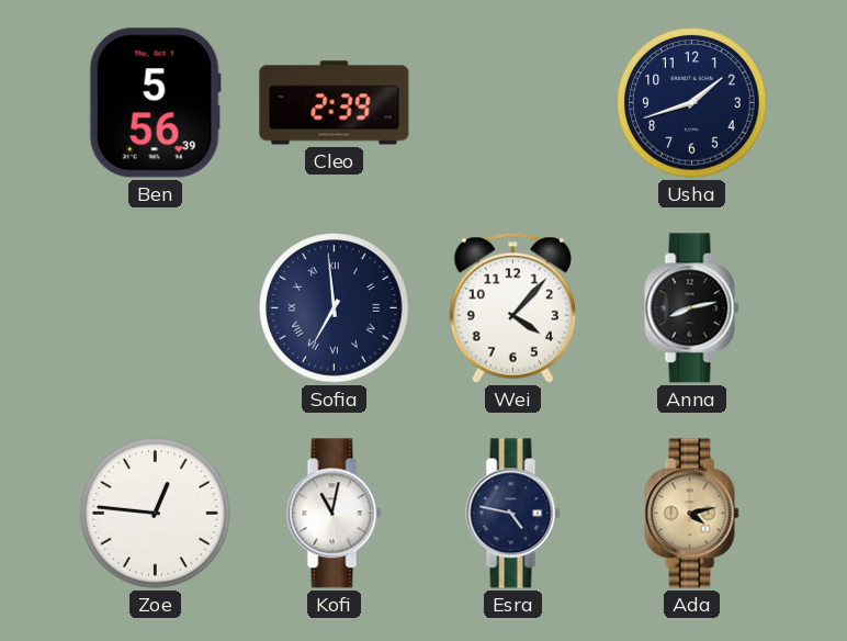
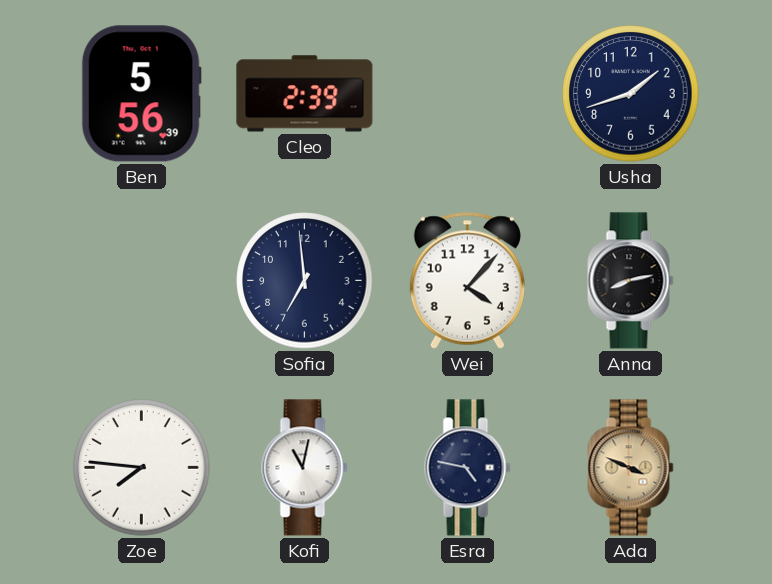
Sofia numerals: Roman -> Arabic (305, 281)
Zoe: 12:46 -> 7:46 (142, 468)
Ada: 4:13 -> 3:49 (631, 468)
